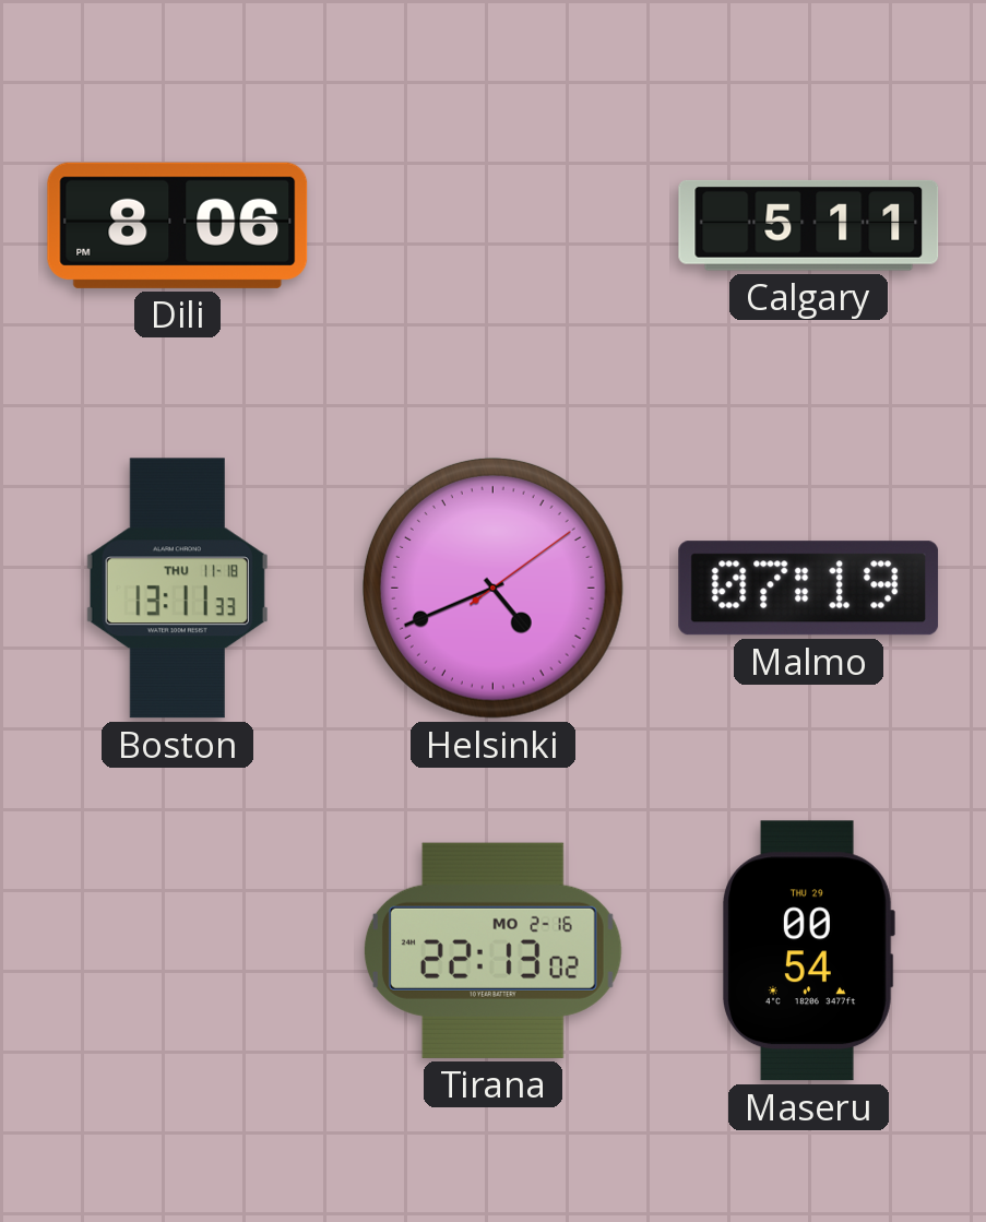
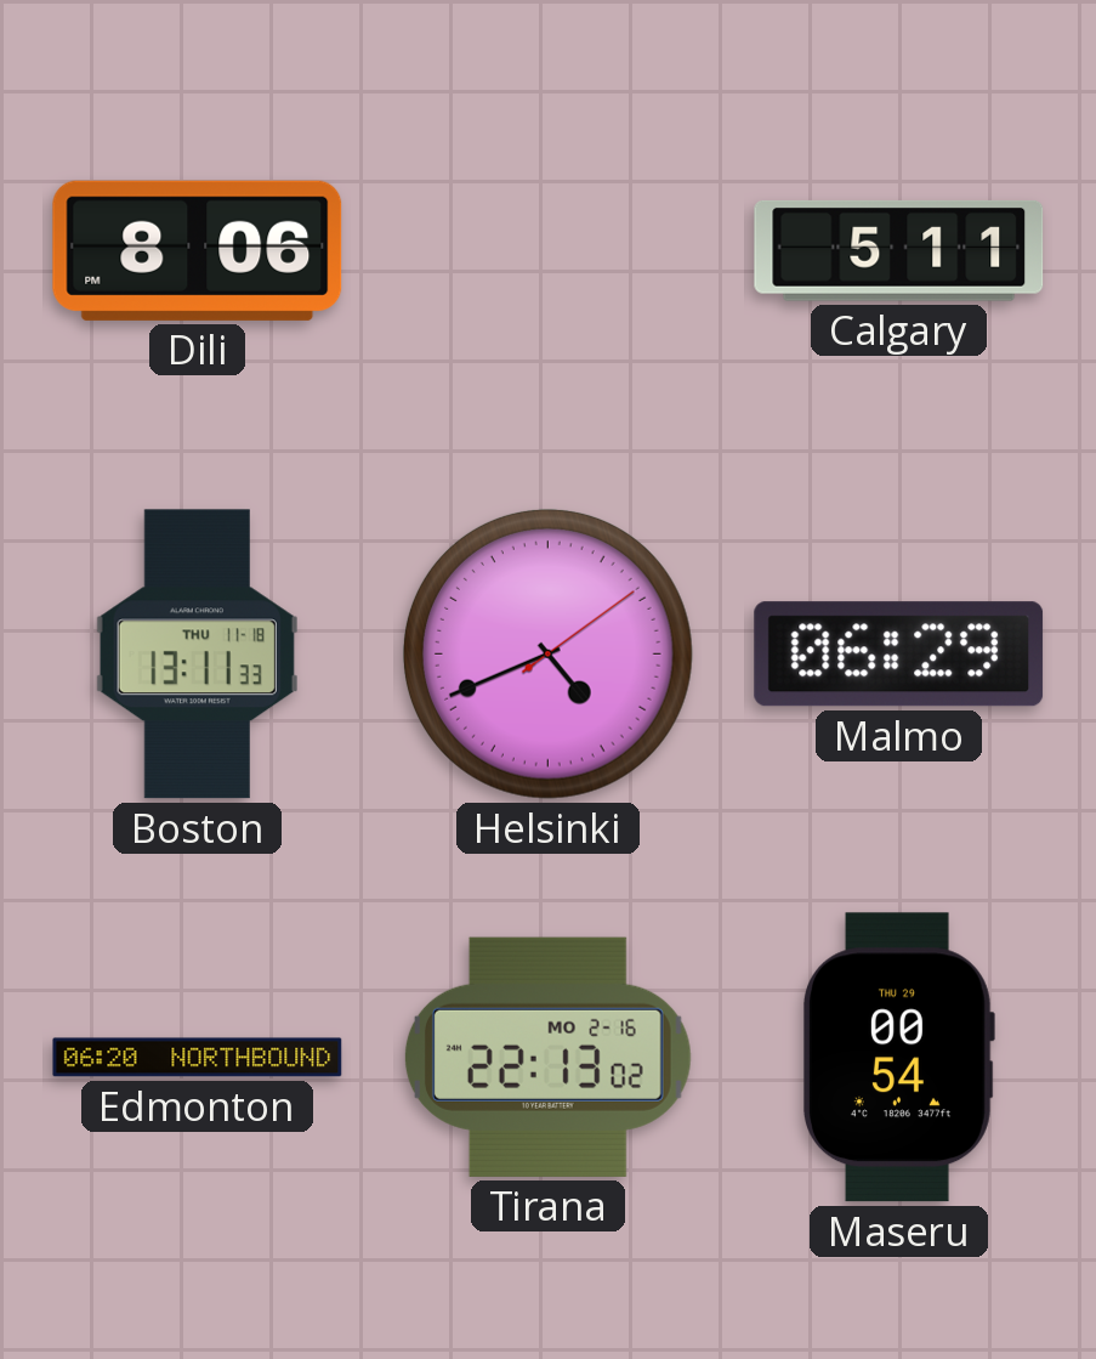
Malmo: 07:19 -> 06:29 (899, 655)
Edmonton: none -> 06:20 (198, 1058)
